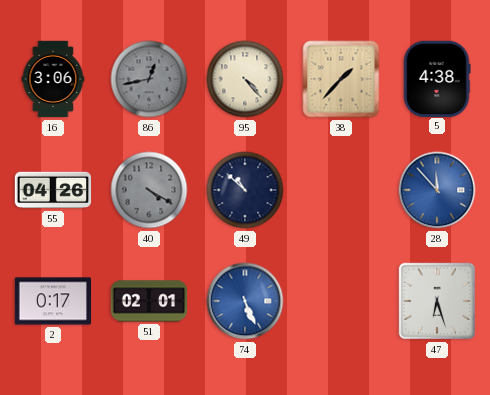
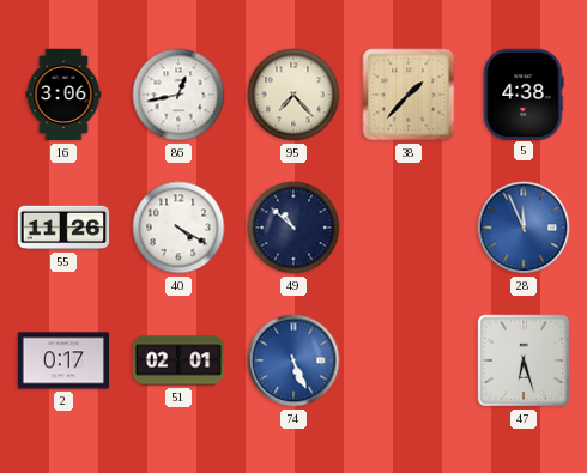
86 dial: grey -> white (178, 95)
95: 4:23 -> 7:23 (293, 95)
55: 04:26 -> 11:26 (63, 228)
40 dial: grey -> white (178, 228)
28: 11:53 -> 11:56 (524, 228)
